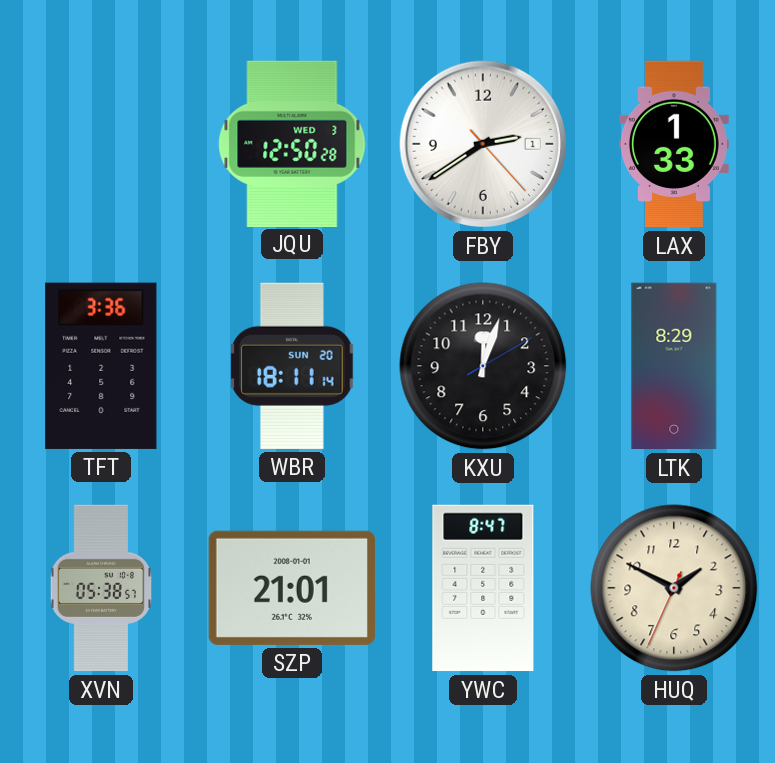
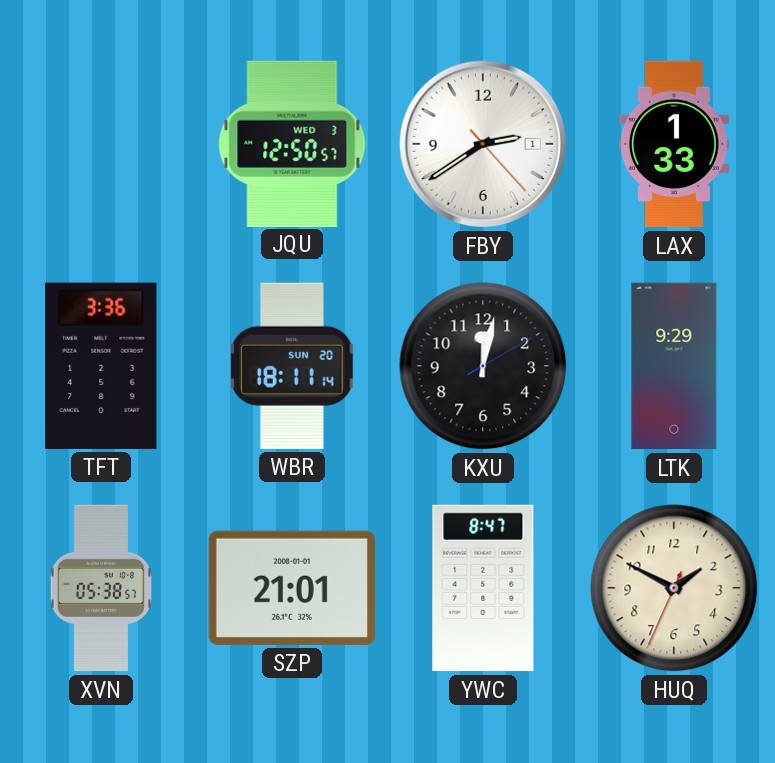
JQU: 12:50:28 -> 12:50:57 (292, 143)
KXU: 12:03 -> 12:02 (483, 366)
LTK: 8:29 -> 9:29 (674, 366)
